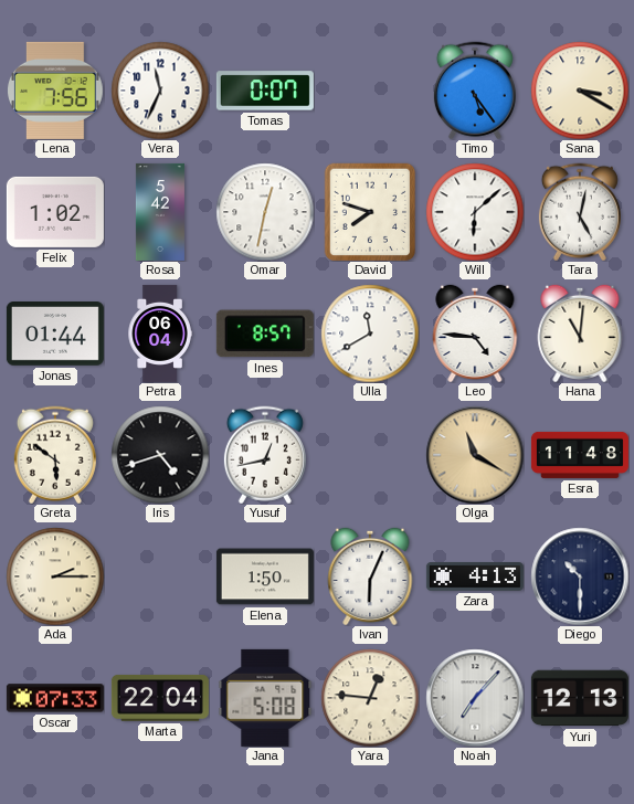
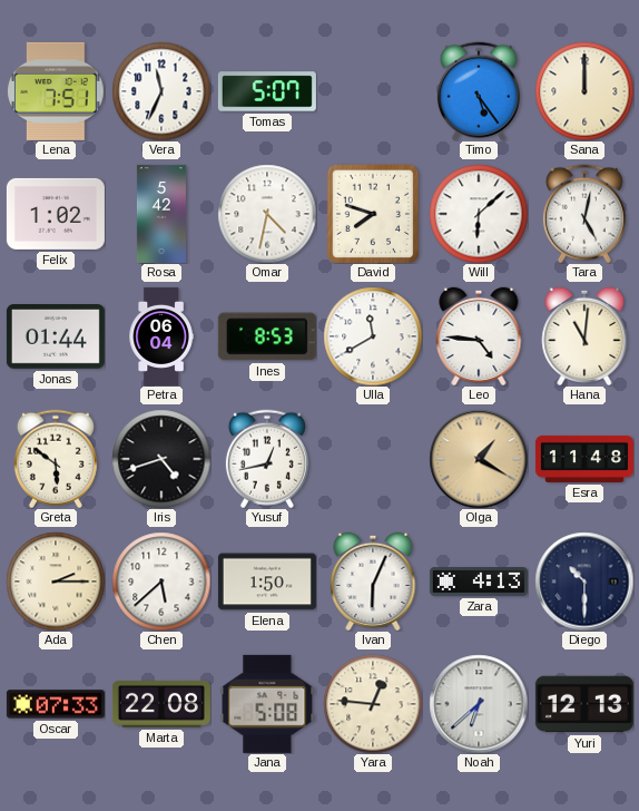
Lena: 7:56 -> 7:51 (56, 91)
Tomas: 0:07 -> 5:07 (267, 91)
Sana: 3:20 -> 12:00 (584, 91)
Omar: 12:32 -> 4:32 (267, 214)
Ines: 8:57 -> 8:53 (267, 336)
Olga: 11:20 -> 1:20 (479, 459)
Chen: none -> 5:38 (161, 582)
Marta: 22:04 -> 22:08 (161, 704)
Noah: 7:07 -> 6:38 (479, 704)
